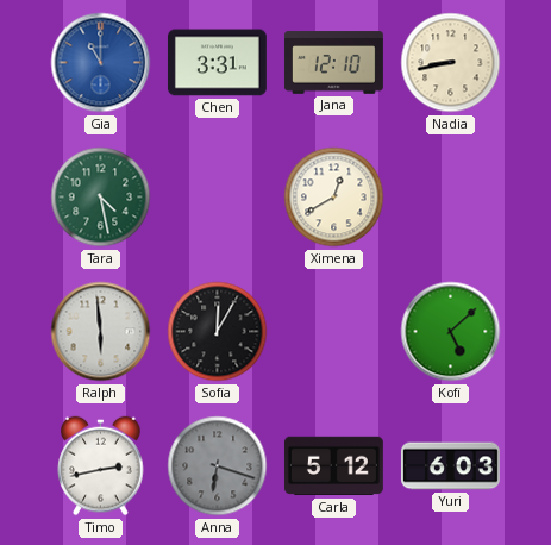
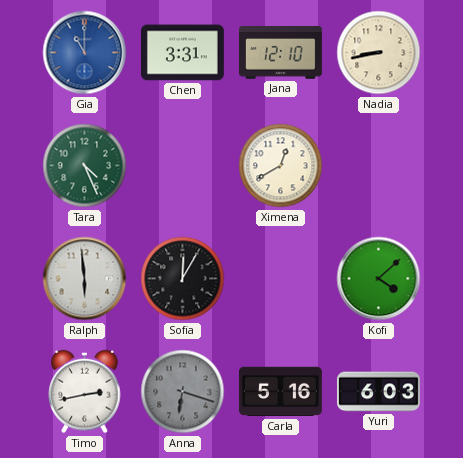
Tara: 4:28 -> 4:26 (85, 166)
Kofi: 5:08 -> 4:08 (379, 279)
Carla: 5:12 -> 5:16 (280, 392)
